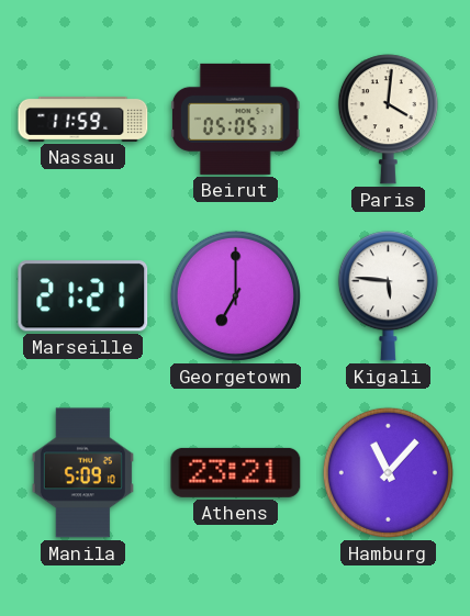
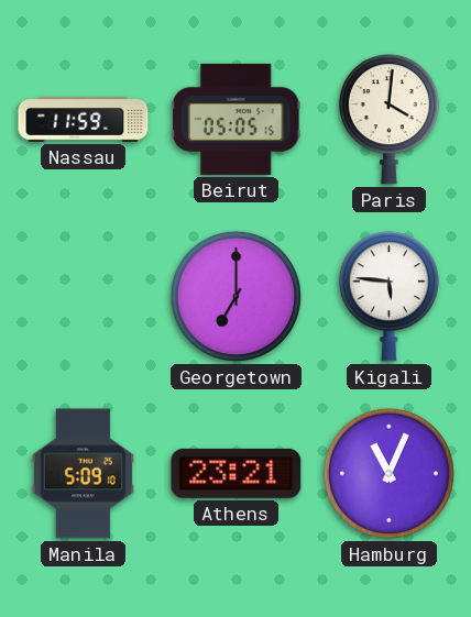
Beirut: 05:05:37 -> 05:05:15 (237, 119)
Marseille: 21:21 -> none (83, 296)
Hamburg: 11:07 -> 11:04 (388, 473)
